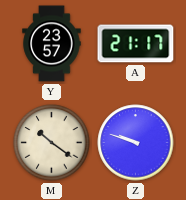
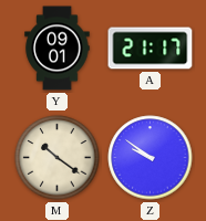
Y: 23:57 -> 09:01 (58, 49)
Z: 9:48 -> 9:51 (151, 158)
